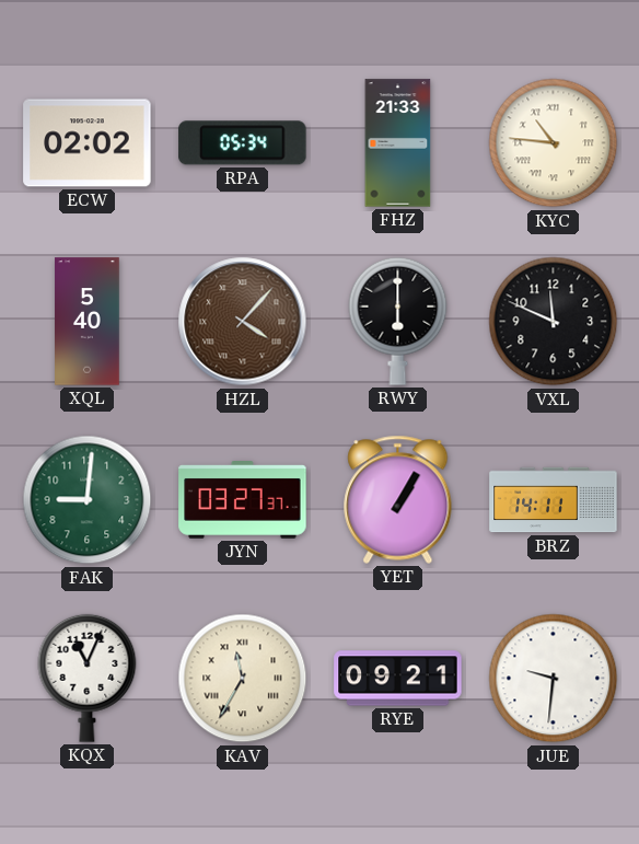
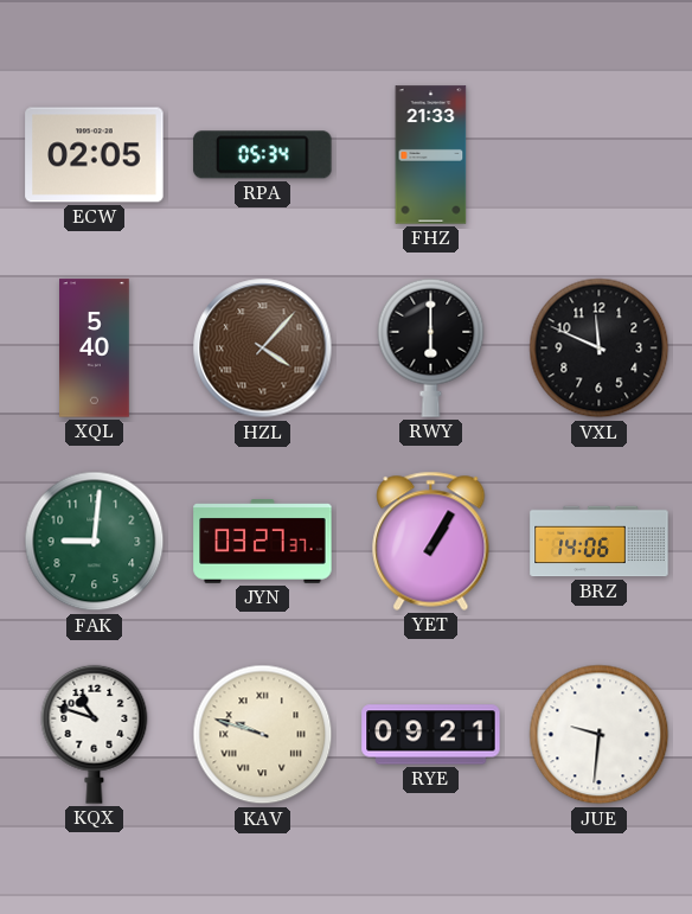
ECW: 02:02 -> 02:05 (95, 155)
KYC: 10:46 -> none (554, 143)
BRZ: 14:11 -> 14:06 (600, 542)
KQX: 11:04 -> 10:48 (95, 734)
KAV: 11:35 -> 9:48 (263, 735)
